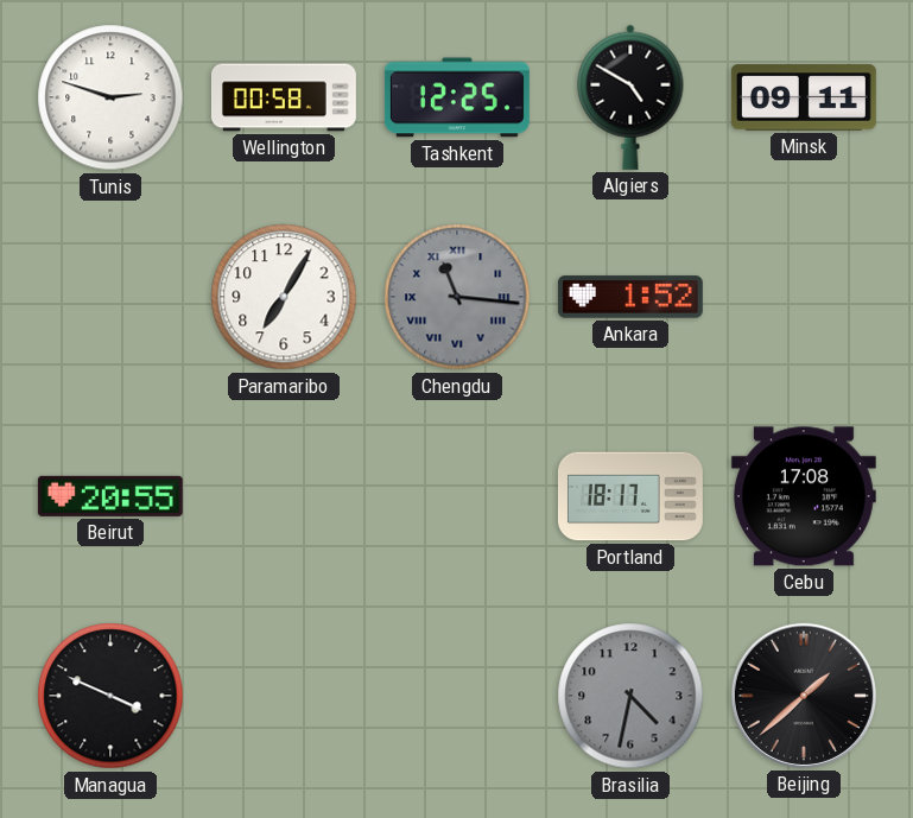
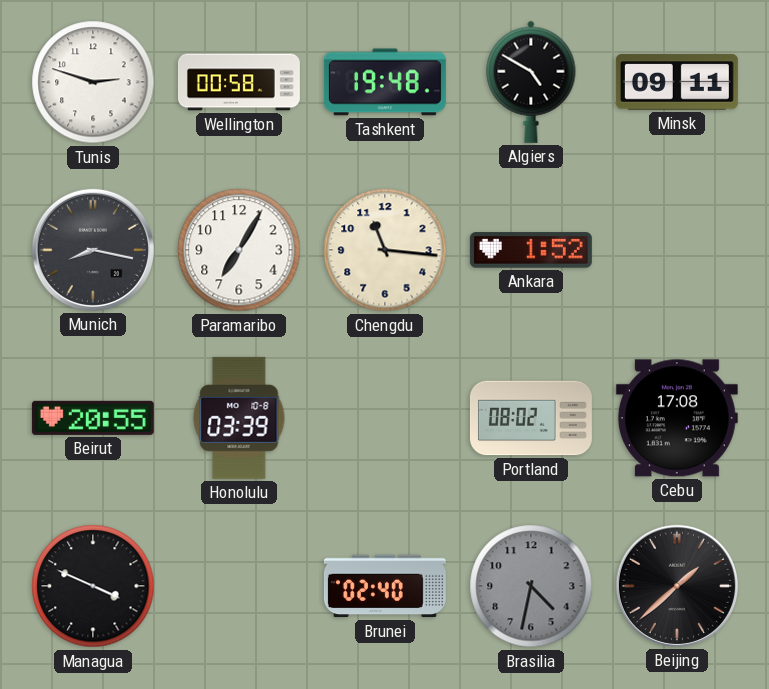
Tashkent: 12:25 -> 19:48 (385, 82)
Munich: none -> 8:17 (93, 250)
Chengdu dial: grey -> cream (385, 250)
Chengdu numerals: Roman -> Arabic (385, 250)
Honolulu: none -> 03:39 (239, 418)
Portland: 18:17 -> 08:02 (531, 418)
Brunei: none -> 02:40 (385, 586)
